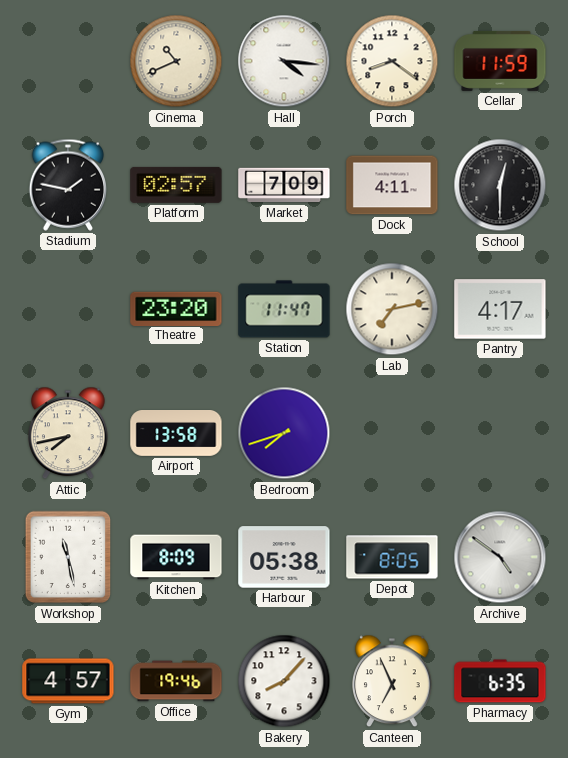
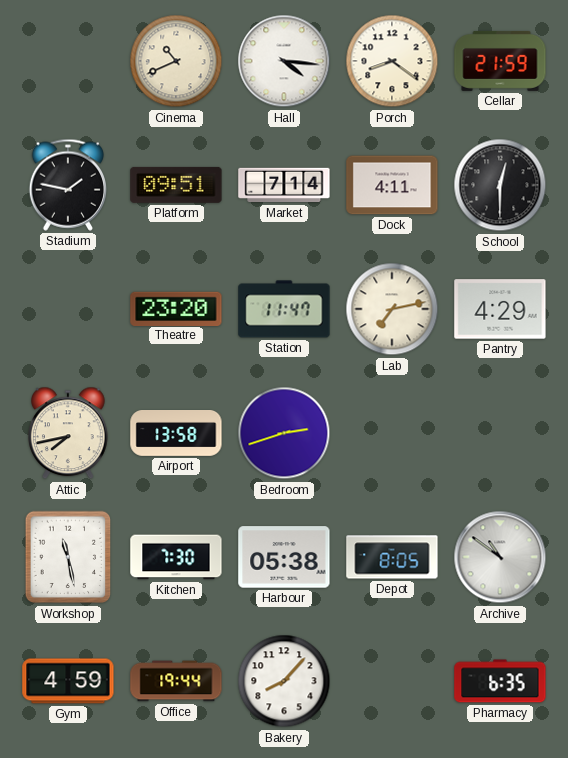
Cellar: 11:59 -> 21:59 (500, 61)
Platform: 02:57 -> 09:51 (176, 185)
Market: 7:09 -> 7:14 (284, 185)
Pantry: 4:17 -> 4:29 (500, 309)
Bedroom: 7:42 -> 2:42 (284, 433)
Kitchen: 8:09 -> 7:30 (176, 557)
Archive: 4:51 -> 10:51 (500, 557)
Gym: 4:57 -> 4:59 (68, 681)
Office: 19:46 -> 19:44 (176, 681)
Canteen: 6:56 -> none (393, 681)
